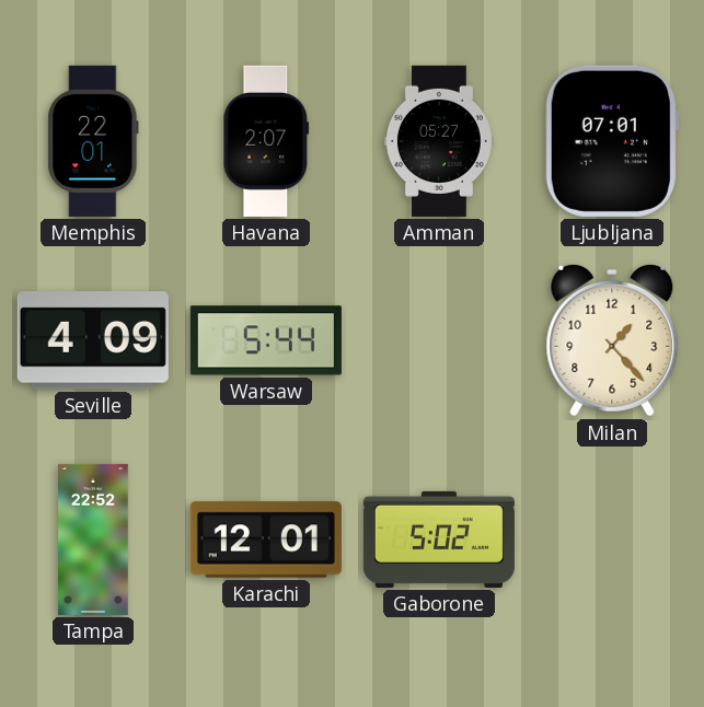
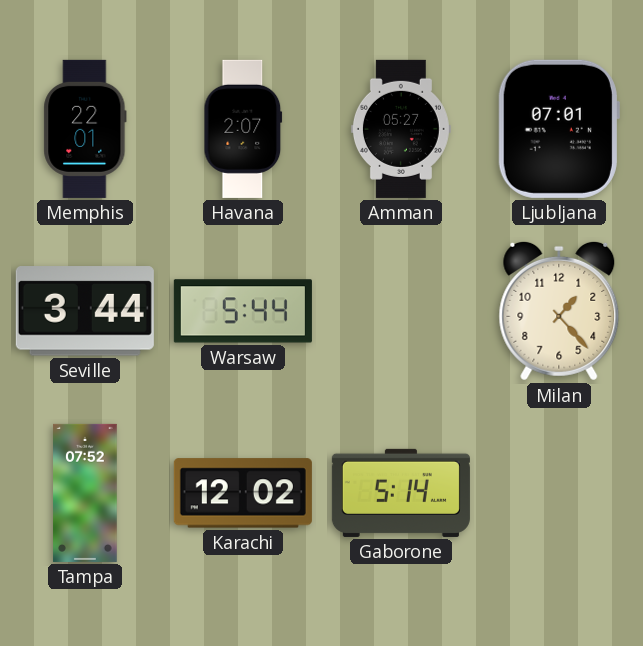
Seville: 4:09 -> 3:44 (85, 311)
Tampa: 22:52 -> 07:52 (85, 493)
Karachi: 12:01 -> 12:02 (243, 493)
Gaborone: 5:02 -> 5:14 (401, 493)
